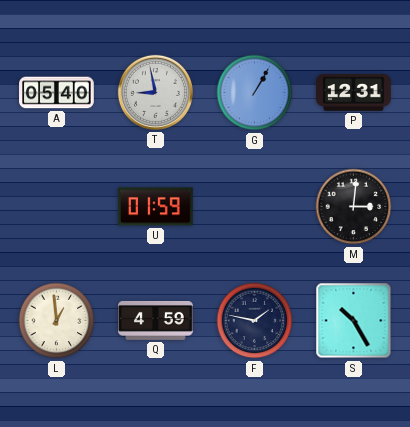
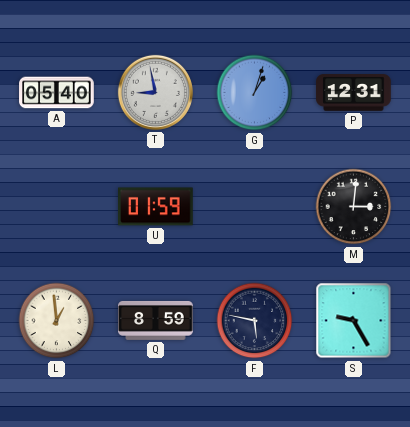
G: 1:05 -> 1:03 (255, 93)
Q: 4:59 -> 8:59 (156, 320)
F: 1:47 -> 5:47 (255, 321)
S: 10:25 -> 9:25 (354, 321)
